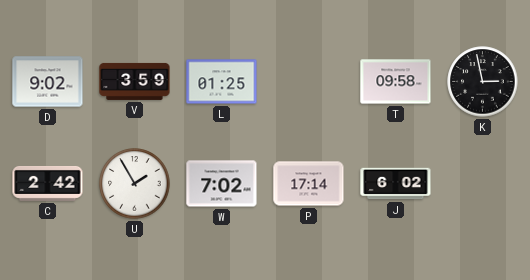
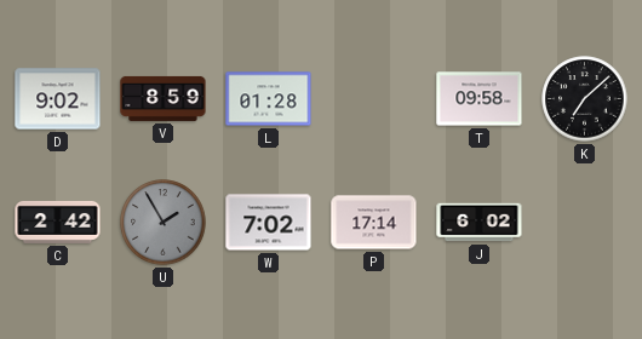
V: 3:59 -> 8:59 (164, 98)
L: 01:25 -> 01:28 (269, 99)
K: 2:58 -> 7:08 (585, 99)
U dial: white -> grey (164, 223)
